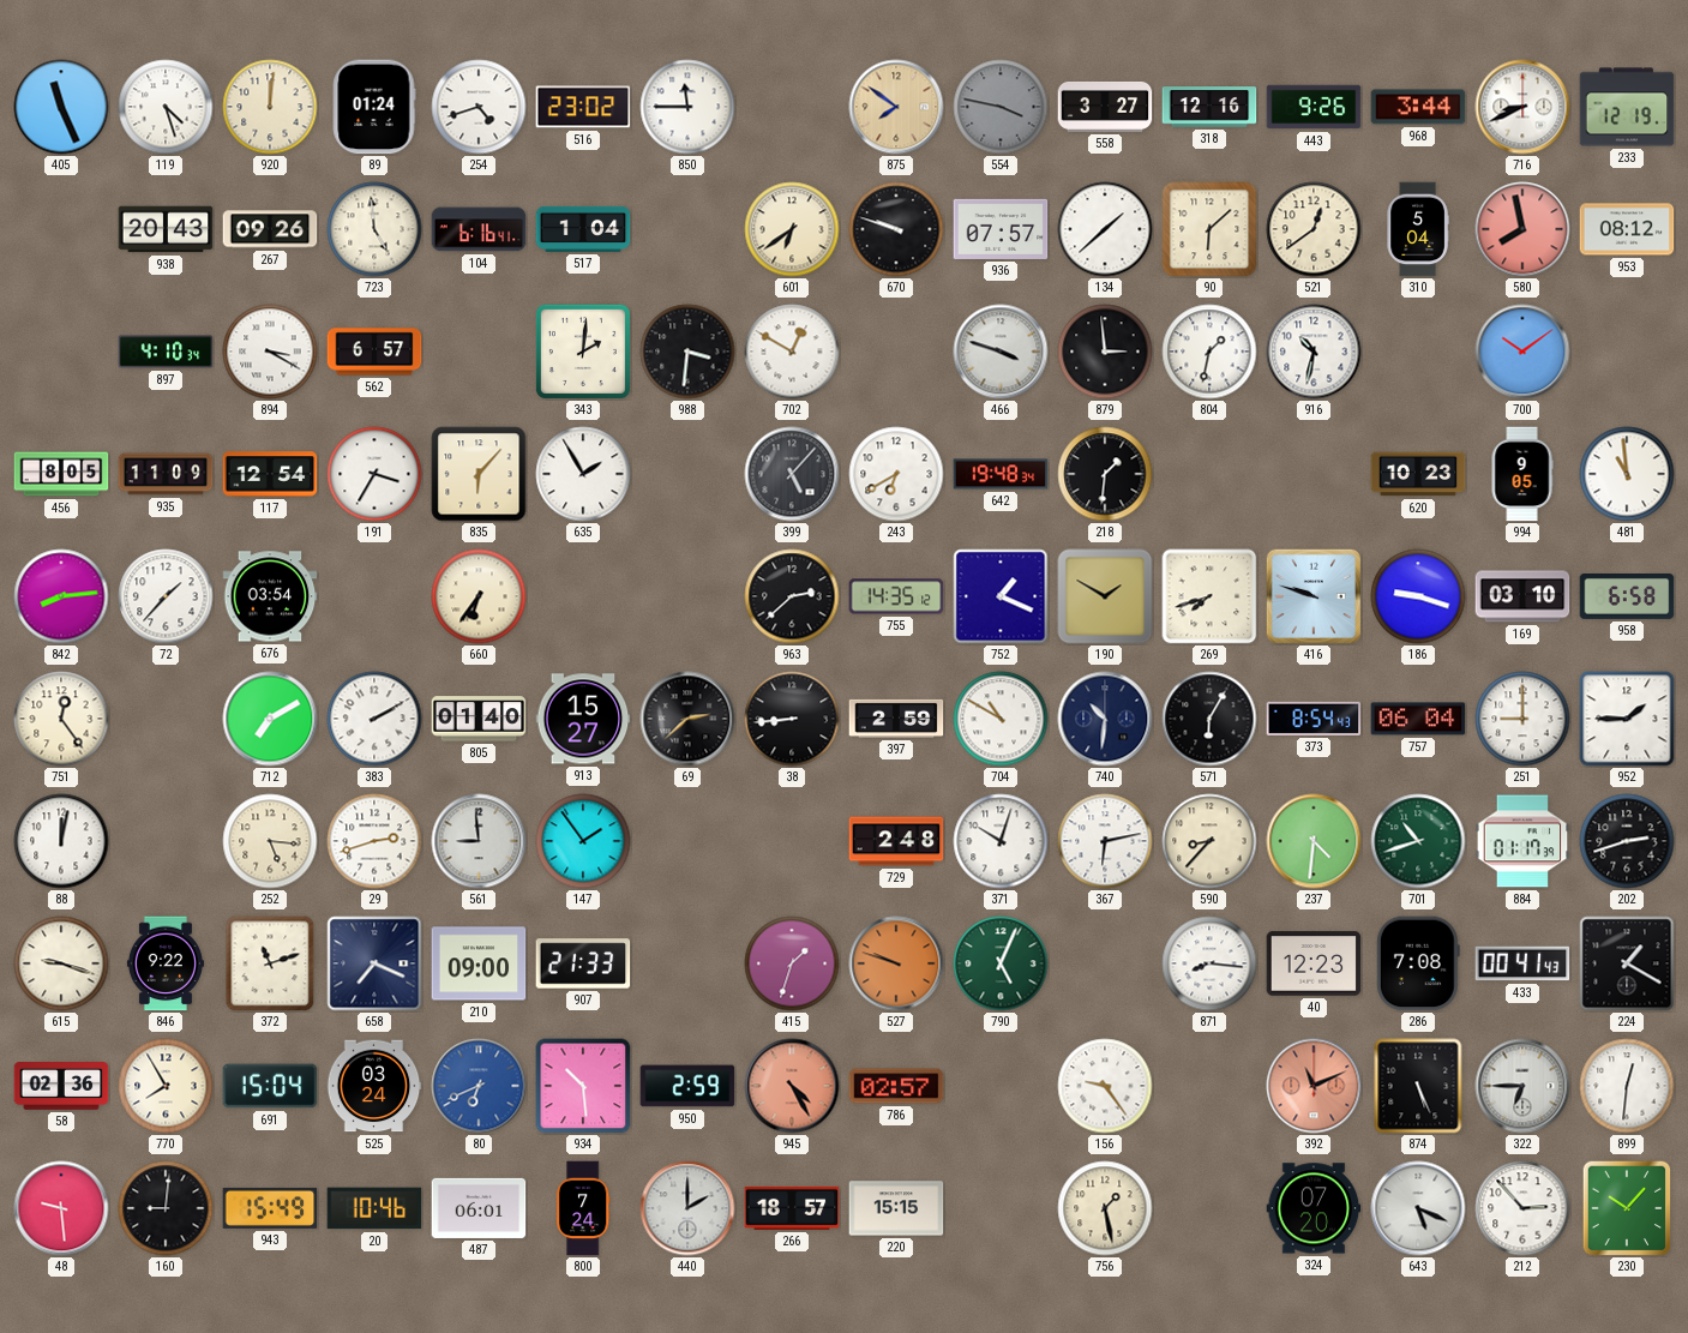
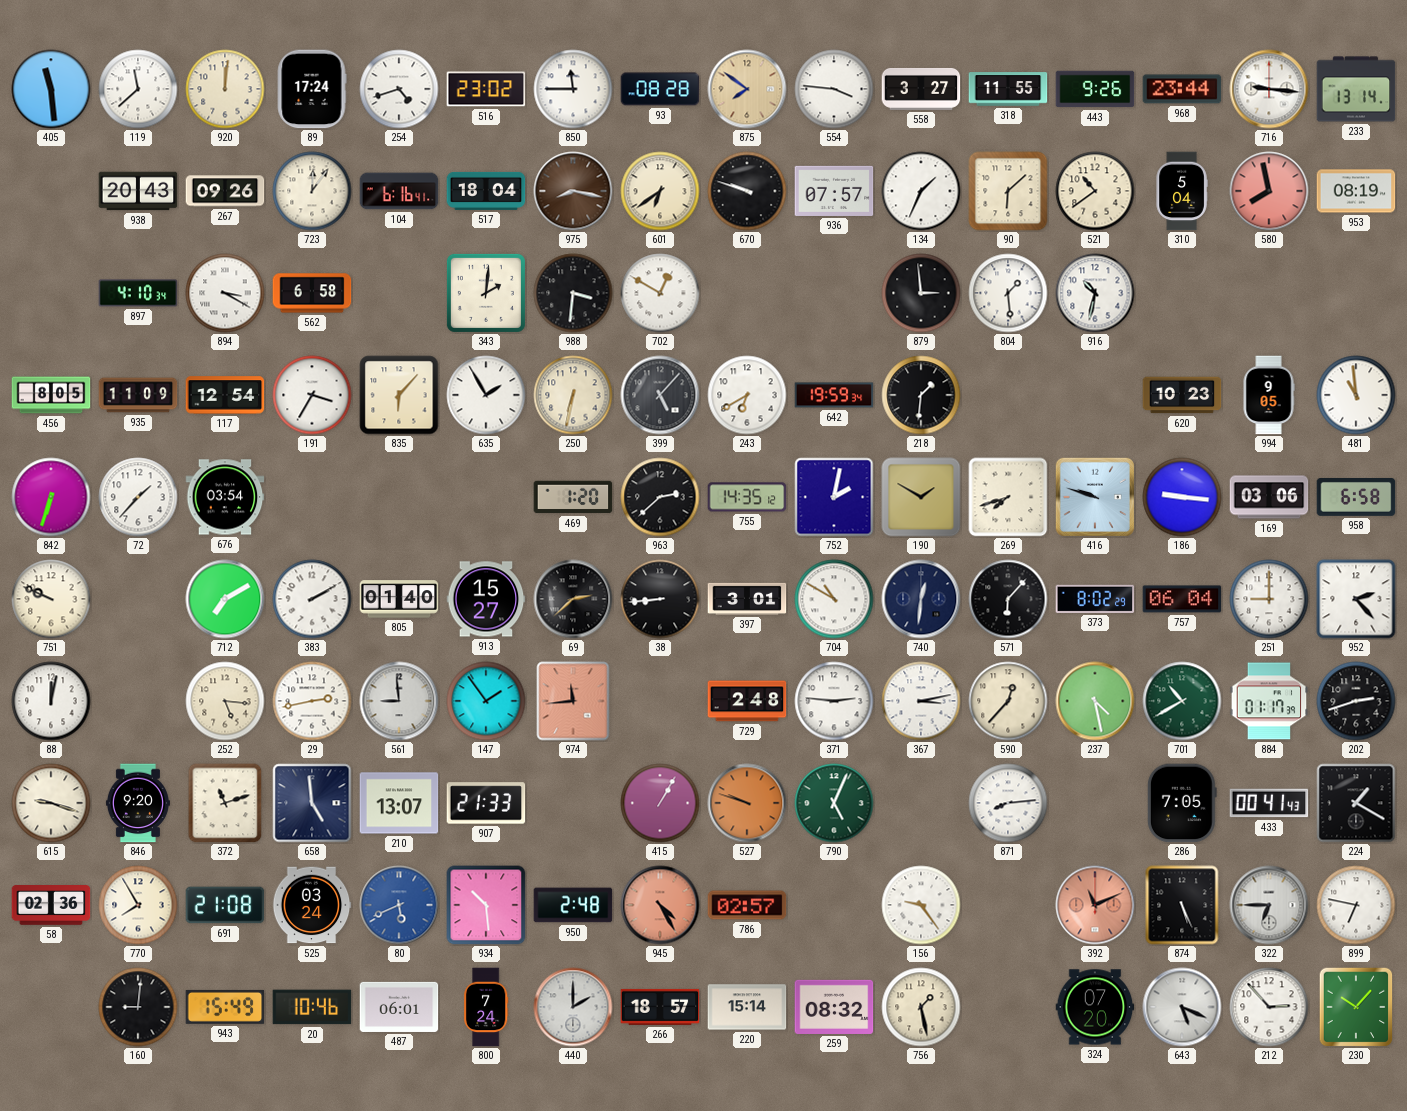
405: 11:26 -> 11:29 (51, 89)
119: 4:27 -> 11:38 (138, 89)
89: 01:24 -> 17:24 (312, 89)
93: none -> 08:28 (660, 89)
554: 3:47 -> 3:46 (834, 89)
554 dial: grey -> white (834, 89)
318: 12:16 -> 11:55 (1008, 89)
968: 3:44 -> 23:44 (1182, 89)
716: 8:41 -> 9:16 (1269, 89)
233: 12:19 -> 13:14 (1356, 89)
723: 4:59 -> 12:06 (312, 191)
517: 1:04 -> 18:04 (486, 191)
975: none -> 8:17 (573, 191)
134: 1:38 -> 1:34 (921, 191)
521: 12:39 -> 10:39 (1095, 191)
953: 08:12 -> 08:19 (1356, 191)
562: 6:57 -> 6:58 (312, 293)
466: 3:48 -> none (1001, 352)
804: 1:32 -> 1:29 (1008, 293)
700: 10:09 -> none (1522, 352)
250: none -> 6:32 (573, 395)
642: 19:48 -> 19:59 (834, 395)
842: 8:14 -> 6:33 (51, 497)
660: 6:36 -> none (479, 596)
469: none -> 1:20 (573, 497)
752: 1:19 -> 2:02 (834, 497)
186: 9:18 -> 9:16 (1182, 497)
169: 03:10 -> 03:06 (1269, 497)
751: 12:24 -> 9:49 (51, 599)
397: 2:59 -> 3:01 (747, 599)
740: 10:31 -> 12:31 (921, 599)
571: 6:05 -> 6:07 (1008, 599)
373: 8:54 -> 8:02 (1095, 599)
952: 1:45 -> 2:23 (1356, 599)
29: 2:42 -> 2:43 (312, 701)
974: none -> 11:44 (573, 701)
371: 10:03 -> 2:46 (834, 701)
367: 6:13 -> 3:13 (921, 701)
590: 8:37 -> 12:37 (1008, 701)
237: 4:31 -> 4:28 (1095, 701)
701: 10:42 -> 10:40 (1182, 701)
846: 9:22 -> 9:20 (138, 803)
658: 7:19 -> 4:59 (312, 803)
210: 09:00 -> 13:07 (399, 803)
415: 1:33 -> 1:05 (660, 803)
871: 8:16 -> 8:14 (1008, 803)
40: 12:23 -> none (1314, 963)
286: 7:08 -> 7:05 (1182, 803)
691: 15:04 -> 21:08 (225, 905)
80: 6:41 -> 5:41 (399, 905)
950: 2:59 -> 2:48 (573, 905)
899: 12:31 -> 6:47 (1356, 905)
48: 9:29 -> none (61, 1208)
220: 15:15 -> 15:14 (747, 1007)
259: none -> 08:32 (834, 1007)
